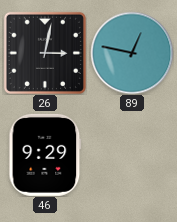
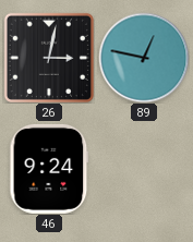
46: 9:29 -> 9:24 (49, 169)
